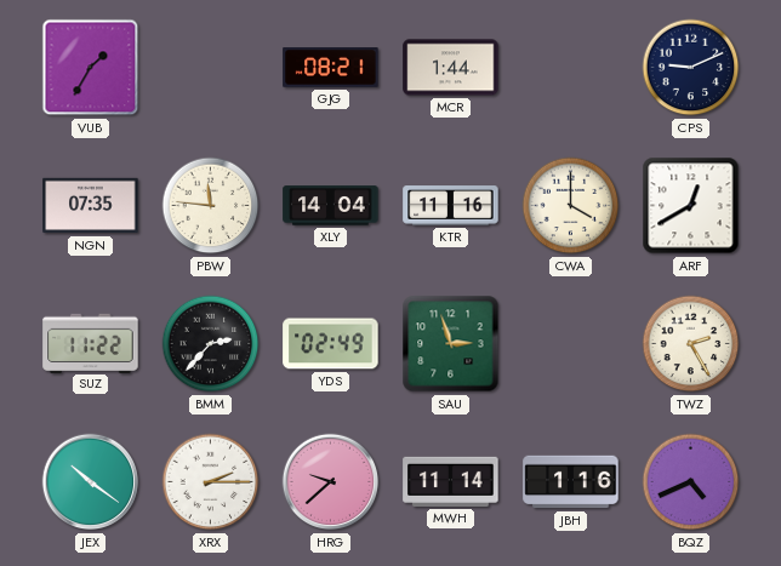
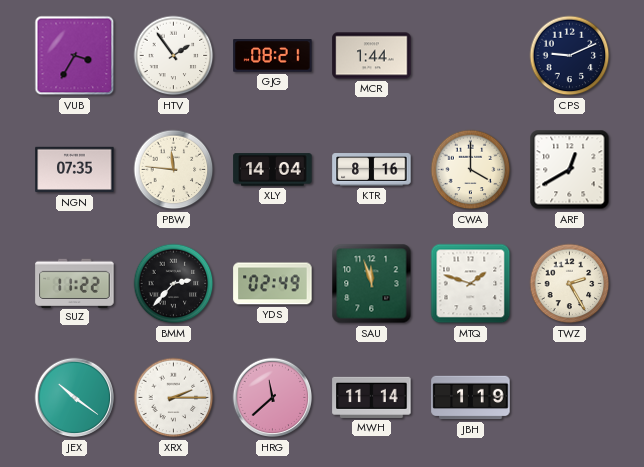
VUB: 1:35 -> 3:35 (75, 56)
HTV: none -> 1:54 (174, 56)
KTR: 11:16 -> 8:16 (372, 170)
SAU: 2:57 -> 11:57 (372, 284)
MTQ: none -> 1:48 (471, 284)
HRG: 9:38 -> 11:38 (273, 398)
JBH: 1:16 -> 1:19 (471, 398)
BQZ: 4:41 -> none (691, 482)
